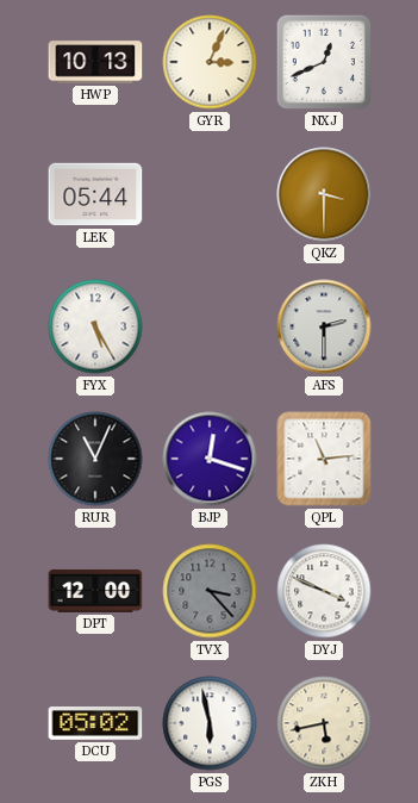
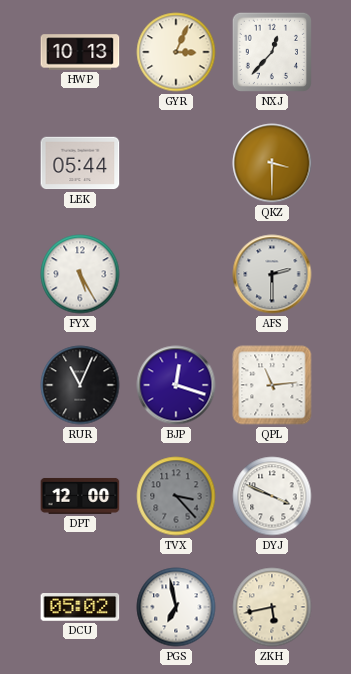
NXJ: 12:41 -> 12:37 (272, 52)
PGS: 5:58 -> 6:58 (176, 607)
